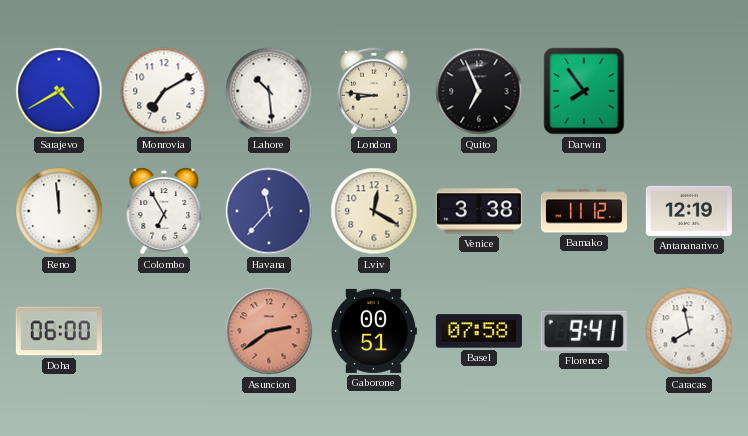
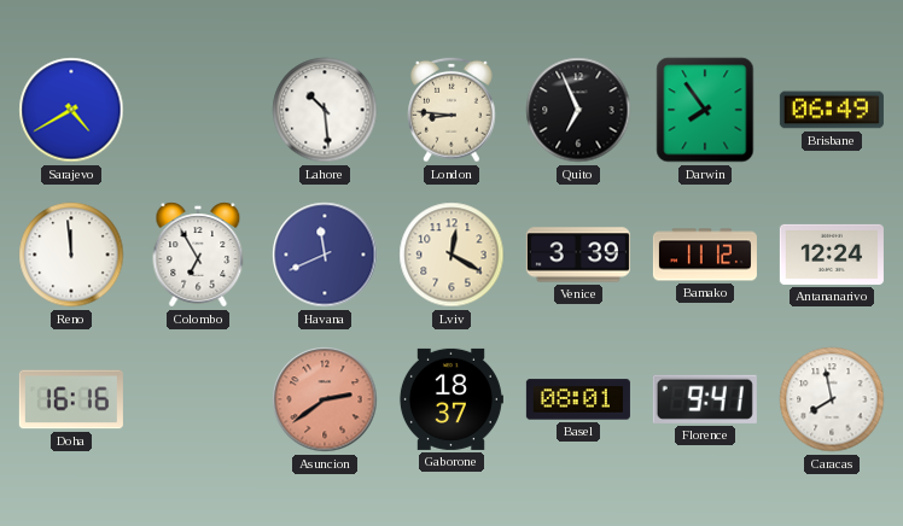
Monrovia: 7:10 -> none (164, 91)
Brisbane: none -> 06:49 (832, 110)
Havana: 11:37 -> 11:41 (325, 255)
Venice: 3:38 -> 3:39 (578, 255)
Antananarivo: 12:19 -> 12:24 (832, 255)
Doha: 06:00 -> 16:16 (71, 399)
Gaborone: 00:51 -> 18:37 (450, 399)
Basel: 07:58 -> 08:01 (578, 399)
